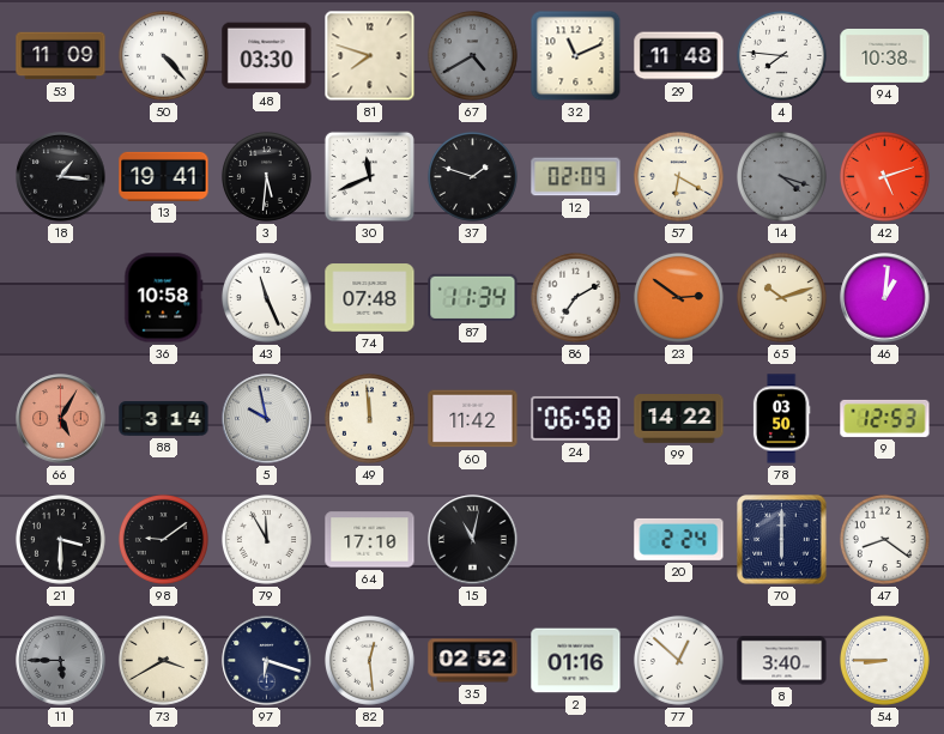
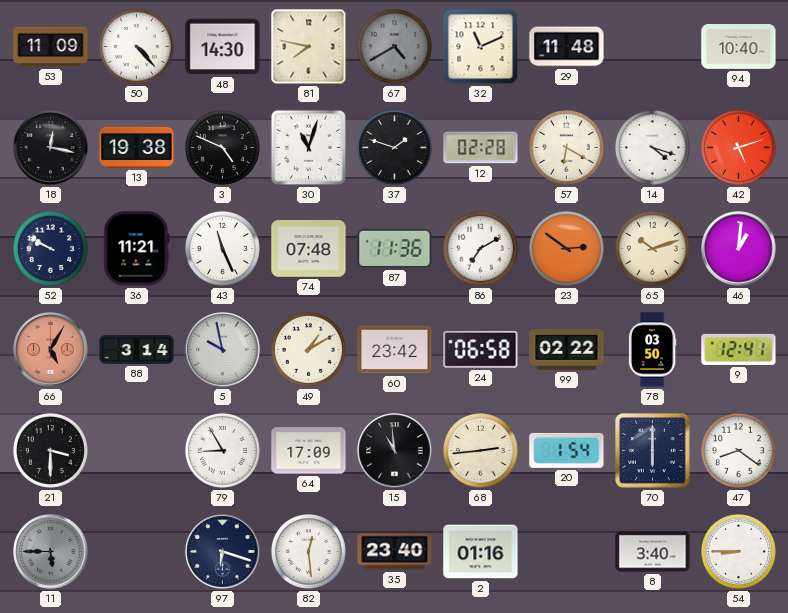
48: 03:30 -> 14:30 (223, 47)
81: 7:48 -> 7:47 (309, 47)
4: 7:46 -> none (781, 55)
94: 10:38 -> 10:40 (739, 47)
18: 1:16 -> 12:17 (51, 148)
13: 19:41 -> 19:38 (137, 147)
3: 5:31 -> 4:49 (222, 147)
30: 11:41 -> 11:03 (308, 147)
12: 02:09 -> 02:28 (481, 148)
14 dial: grey -> white (652, 147)
52: none -> 9:50 (50, 248)
36: 10:58 -> 11:21 (137, 249)
87: 11:34 -> 11:36 (395, 248)
49: 11:59 -> 1:10 (308, 349)
60: 11:42 -> 23:42 (395, 350)
99: 14:22 -> 02:22 (567, 350)
9: 12:53 -> 12:41 (739, 349)
98: 9:09 -> none (163, 539)
79: 11:55 -> 8:55 (222, 450)
64: 17:10 -> 17:09 (309, 451)
15: 11:02 -> 10:59 (395, 451)
68: none -> 2:44 (480, 450)
20: 2:24 -> 1:54 (567, 450)
73: 3:40 -> none (163, 660)
35: 02:52 -> 23:40 (395, 552)
77: 12:52 -> none (678, 660)
